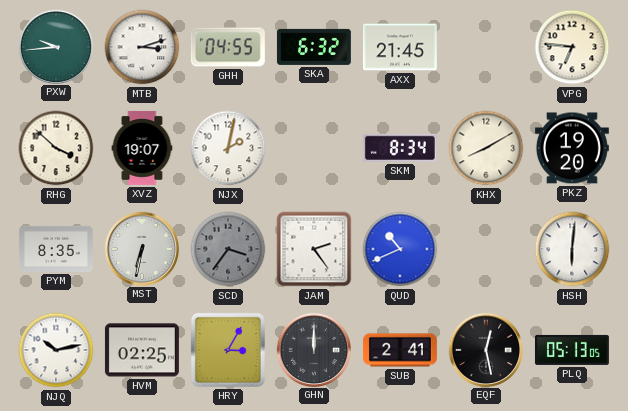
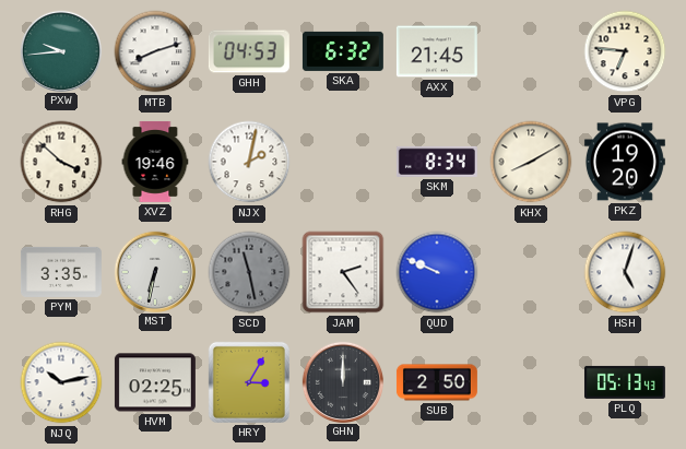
MTB: 3:12 -> 8:12 (155, 51)
GHH: 04:55 -> 04:53 (249, 51)
XVZ: 19:07 -> 19:46 (155, 162)
PYM: 8:35 -> 3:35 (61, 272)
SCD: 3:36 -> 11:28 (249, 272)
QUD: 10:41 -> 9:49 (437, 272)
HSH: 6:01 -> 5:03 (625, 272)
SUB: 2:41 -> 2:50 (437, 382)
EQF: 12:28 -> none (485, 349)
PLQ: 05:13:05 -> 05:13:43 (625, 382)
